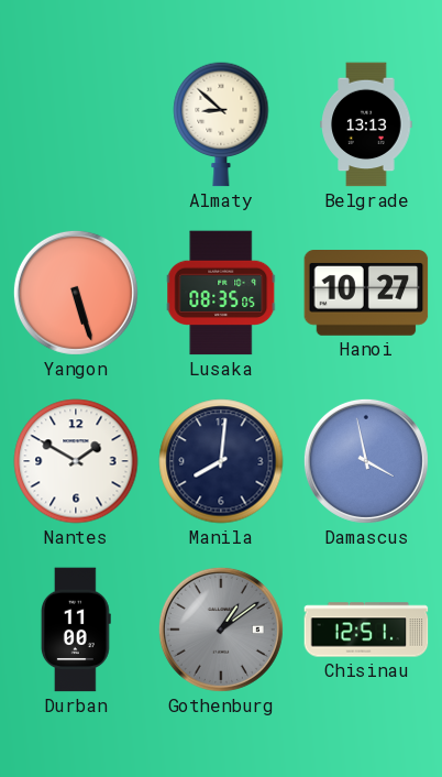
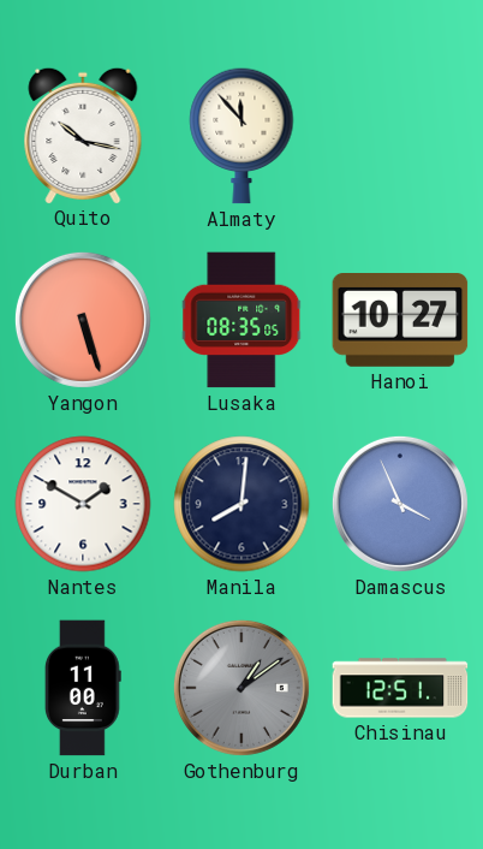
Quito: none -> 10:17 (83, 135)
Almaty: 8:52 -> 11:53 (241, 136)
Belgrade: 13:13 -> none (366, 124)
Damascus: 3:58 -> 3:56 (400, 504)
